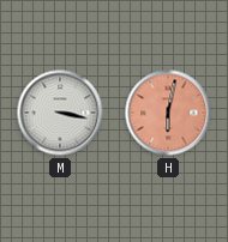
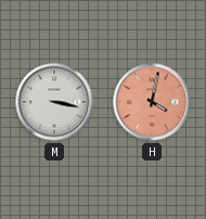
H: 6:02 -> 4:02 (152, 102)
